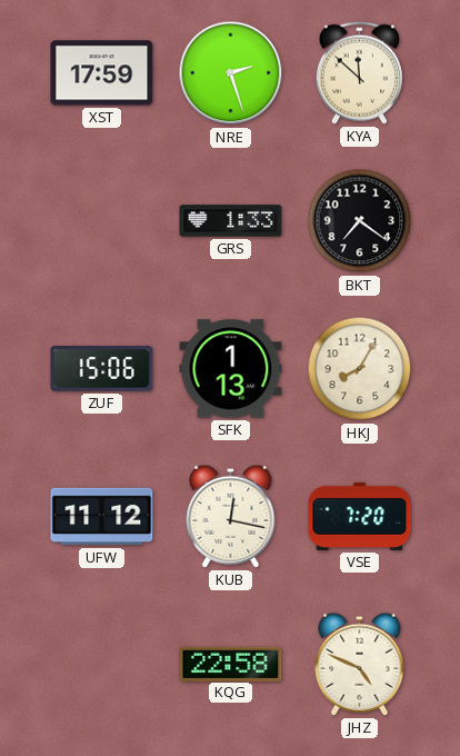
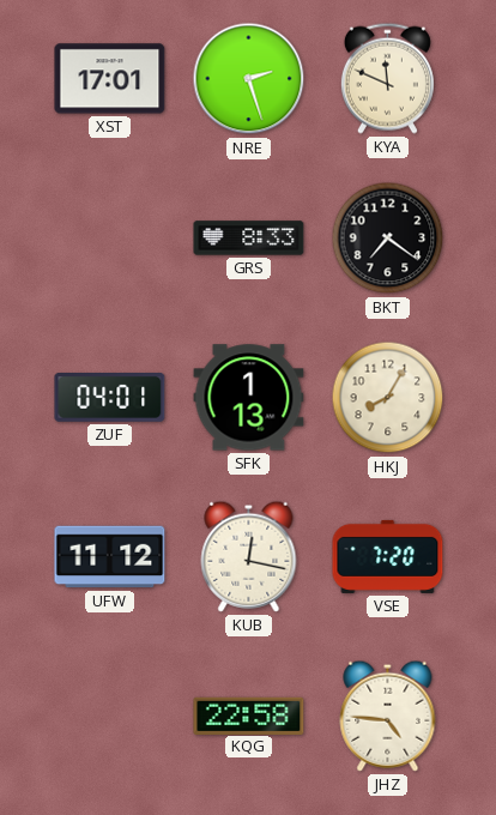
XST: 17:59 -> 17:01 (110, 79)
KYA: 11:52 -> 11:49 (387, 78)
GRS: 1:33 -> 8:33 (249, 239)
ZUF: 15:06 -> 04:01 (110, 398)
JHZ: 4:49 -> 4:46 (388, 716)
